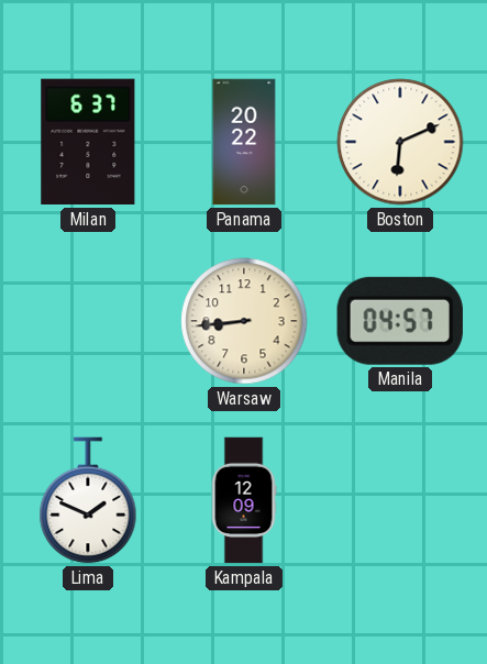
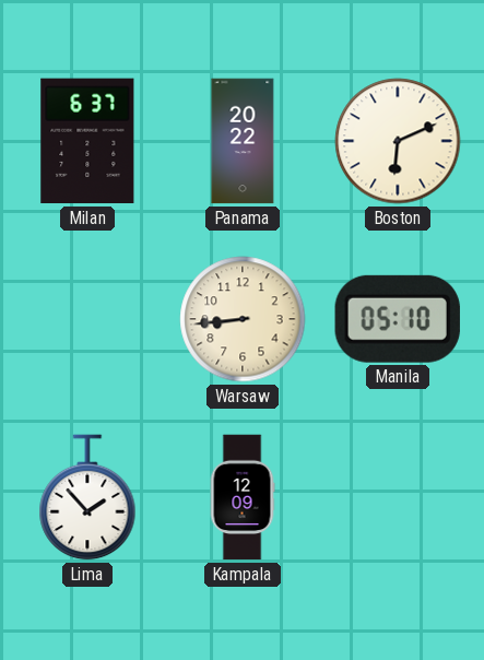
Manila: 04:57 -> 05:10 (398, 319)
Lima: 1:49 -> 1:53 (87, 497)
